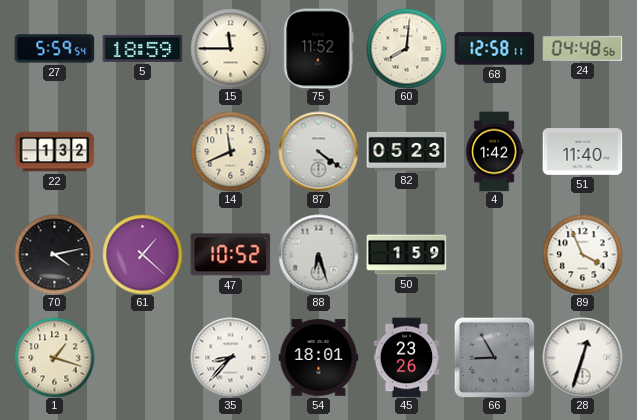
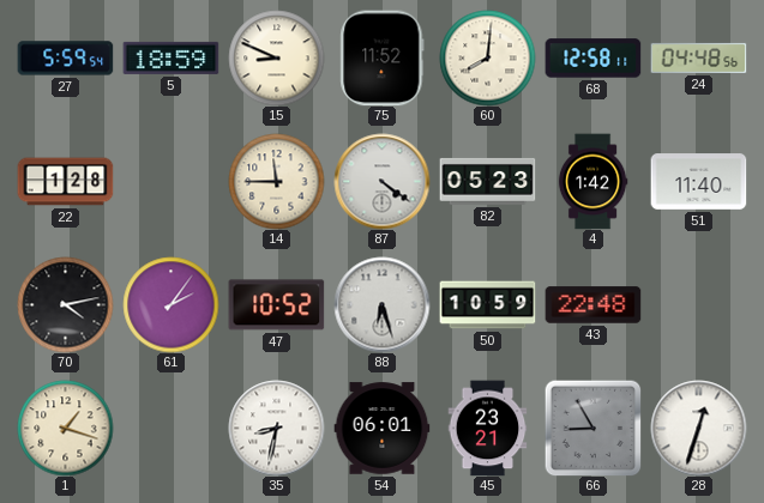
15: 11:45 -> 8:49 (276, 57)
22: 1:32 -> 1:28 (65, 182)
14: 11:41 -> 11:45 (276, 181)
61: 1:22 -> 2:06 (170, 304)
50: 1:59 -> 10:59 (487, 305)
43: none -> 22:48 (592, 305)
89: 3:56 -> none (582, 254)
35: 8:37 -> 8:32 (276, 428)
54: 18:01 -> 06:01 (381, 429)
45: 23:26 -> 23:21 (488, 428)
